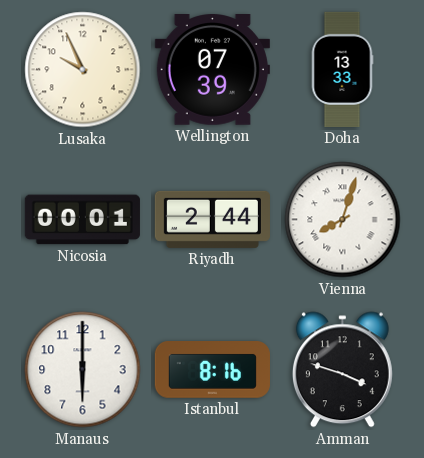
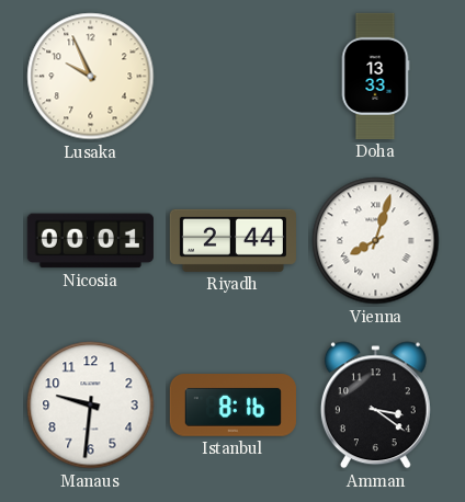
Wellington: 07:39 -> none (212, 70)
Manaus: 6:00 -> 9:31 (91, 406)
Amman: 3:48 -> 3:21 (375, 406)
